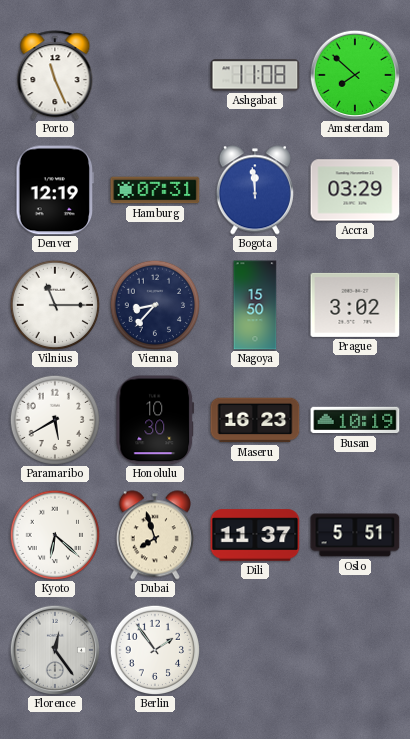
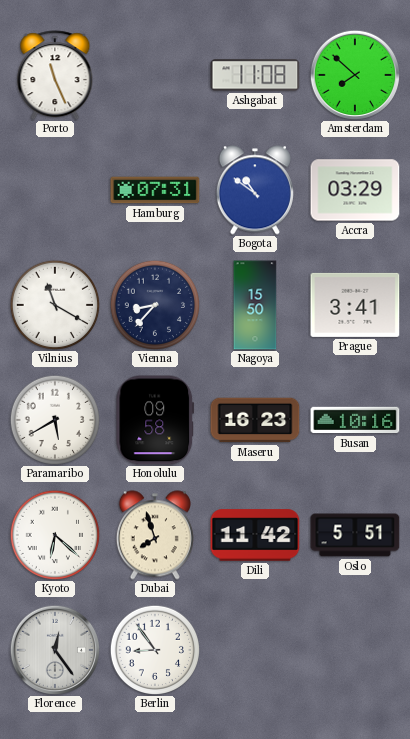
Denver: 12:19 -> none (55, 190)
Bogota: 11:59 -> 10:51 (255, 190)
Vilnius: 11:15 -> 11:20 (55, 305)
Prague: 3:02 -> 3:41 (355, 305)
Honolulu: 10:30 -> 09:58 (155, 420)
Busan: 10:19 -> 10:16 (355, 420)
Dili: 11:37 -> 11:42 (255, 535)
Berlin: 1:54 -> 8:54 (155, 650)
